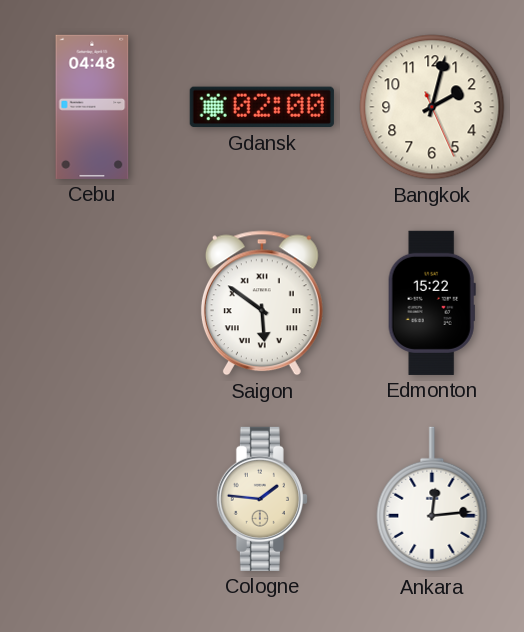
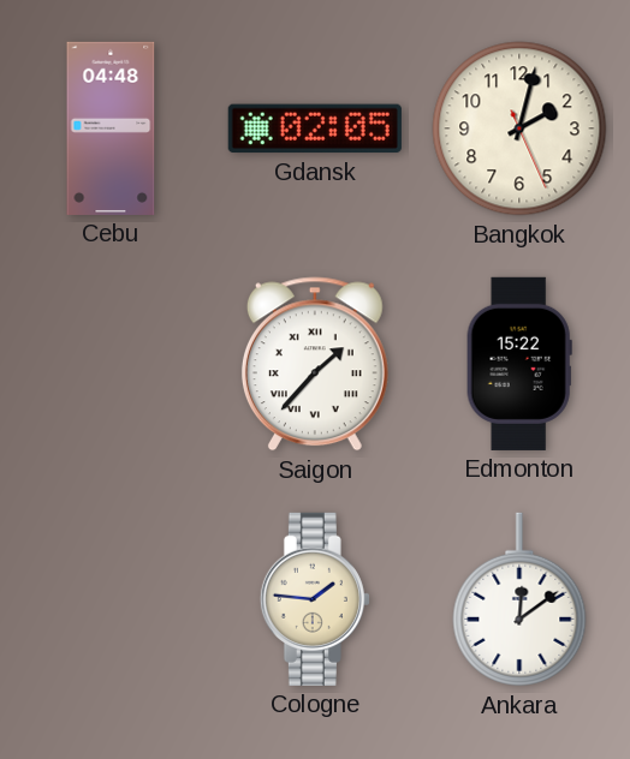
Gdansk: 02:00 -> 02:05 (315, 129)
Saigon: 5:51 -> 1:37 (315, 364)
Ankara: 12:14 -> 12:09 (519, 599)
